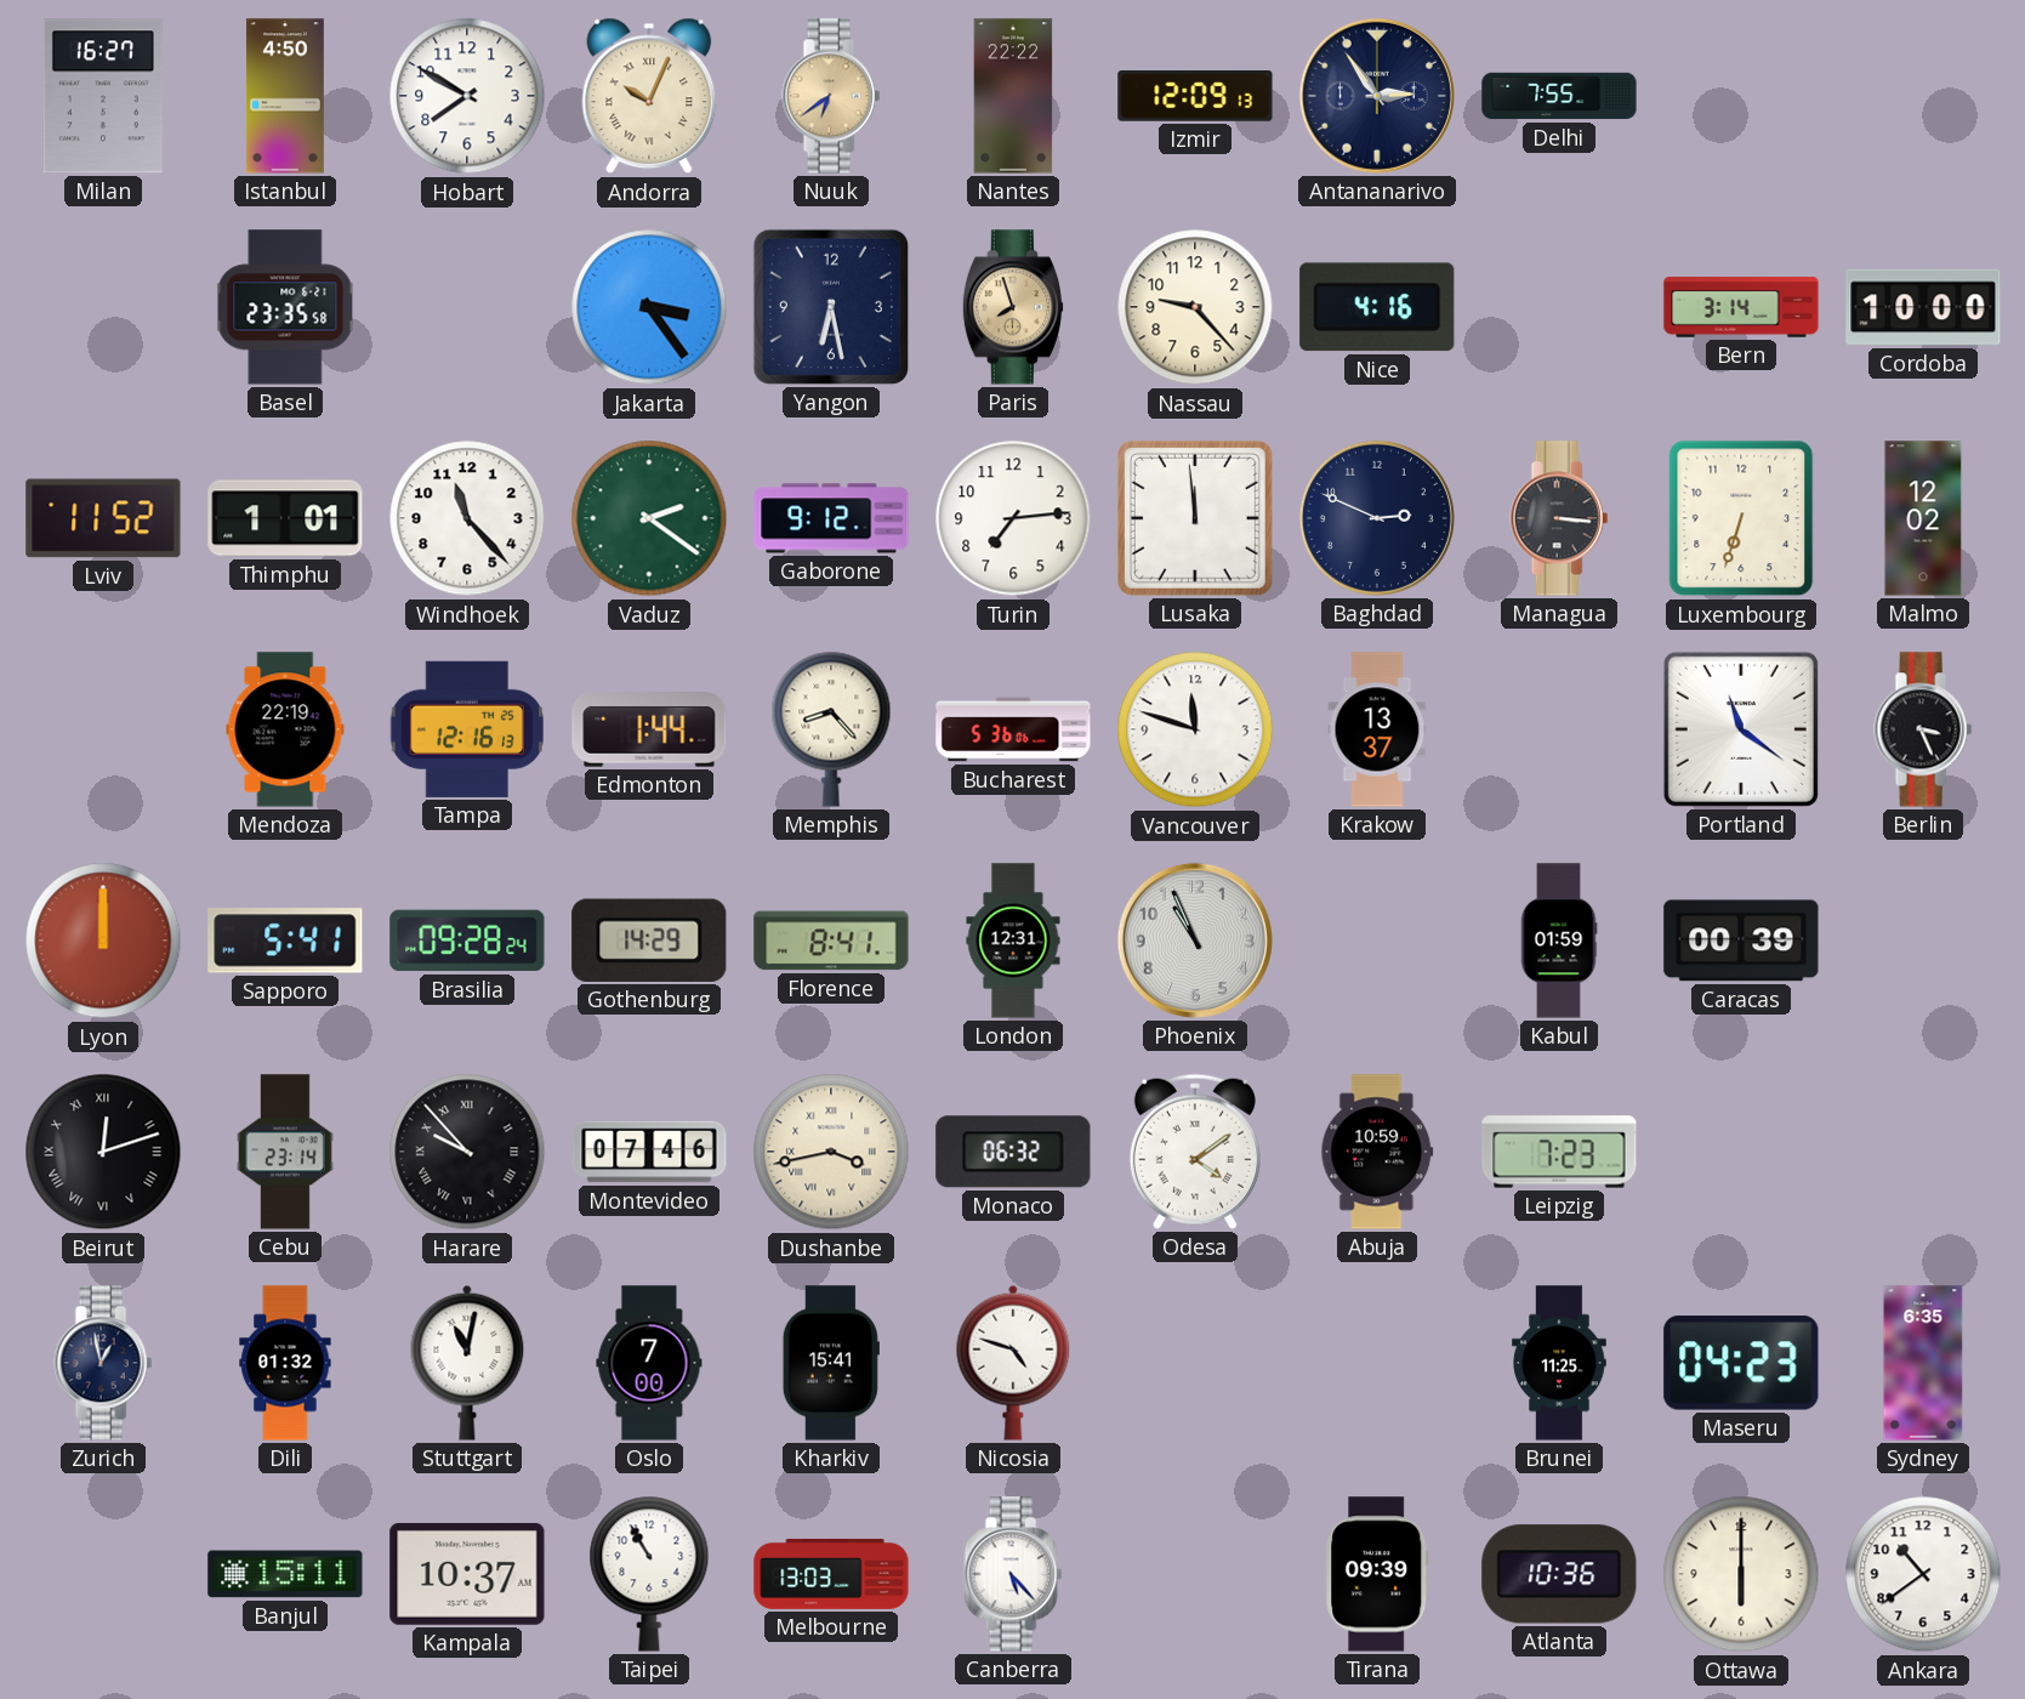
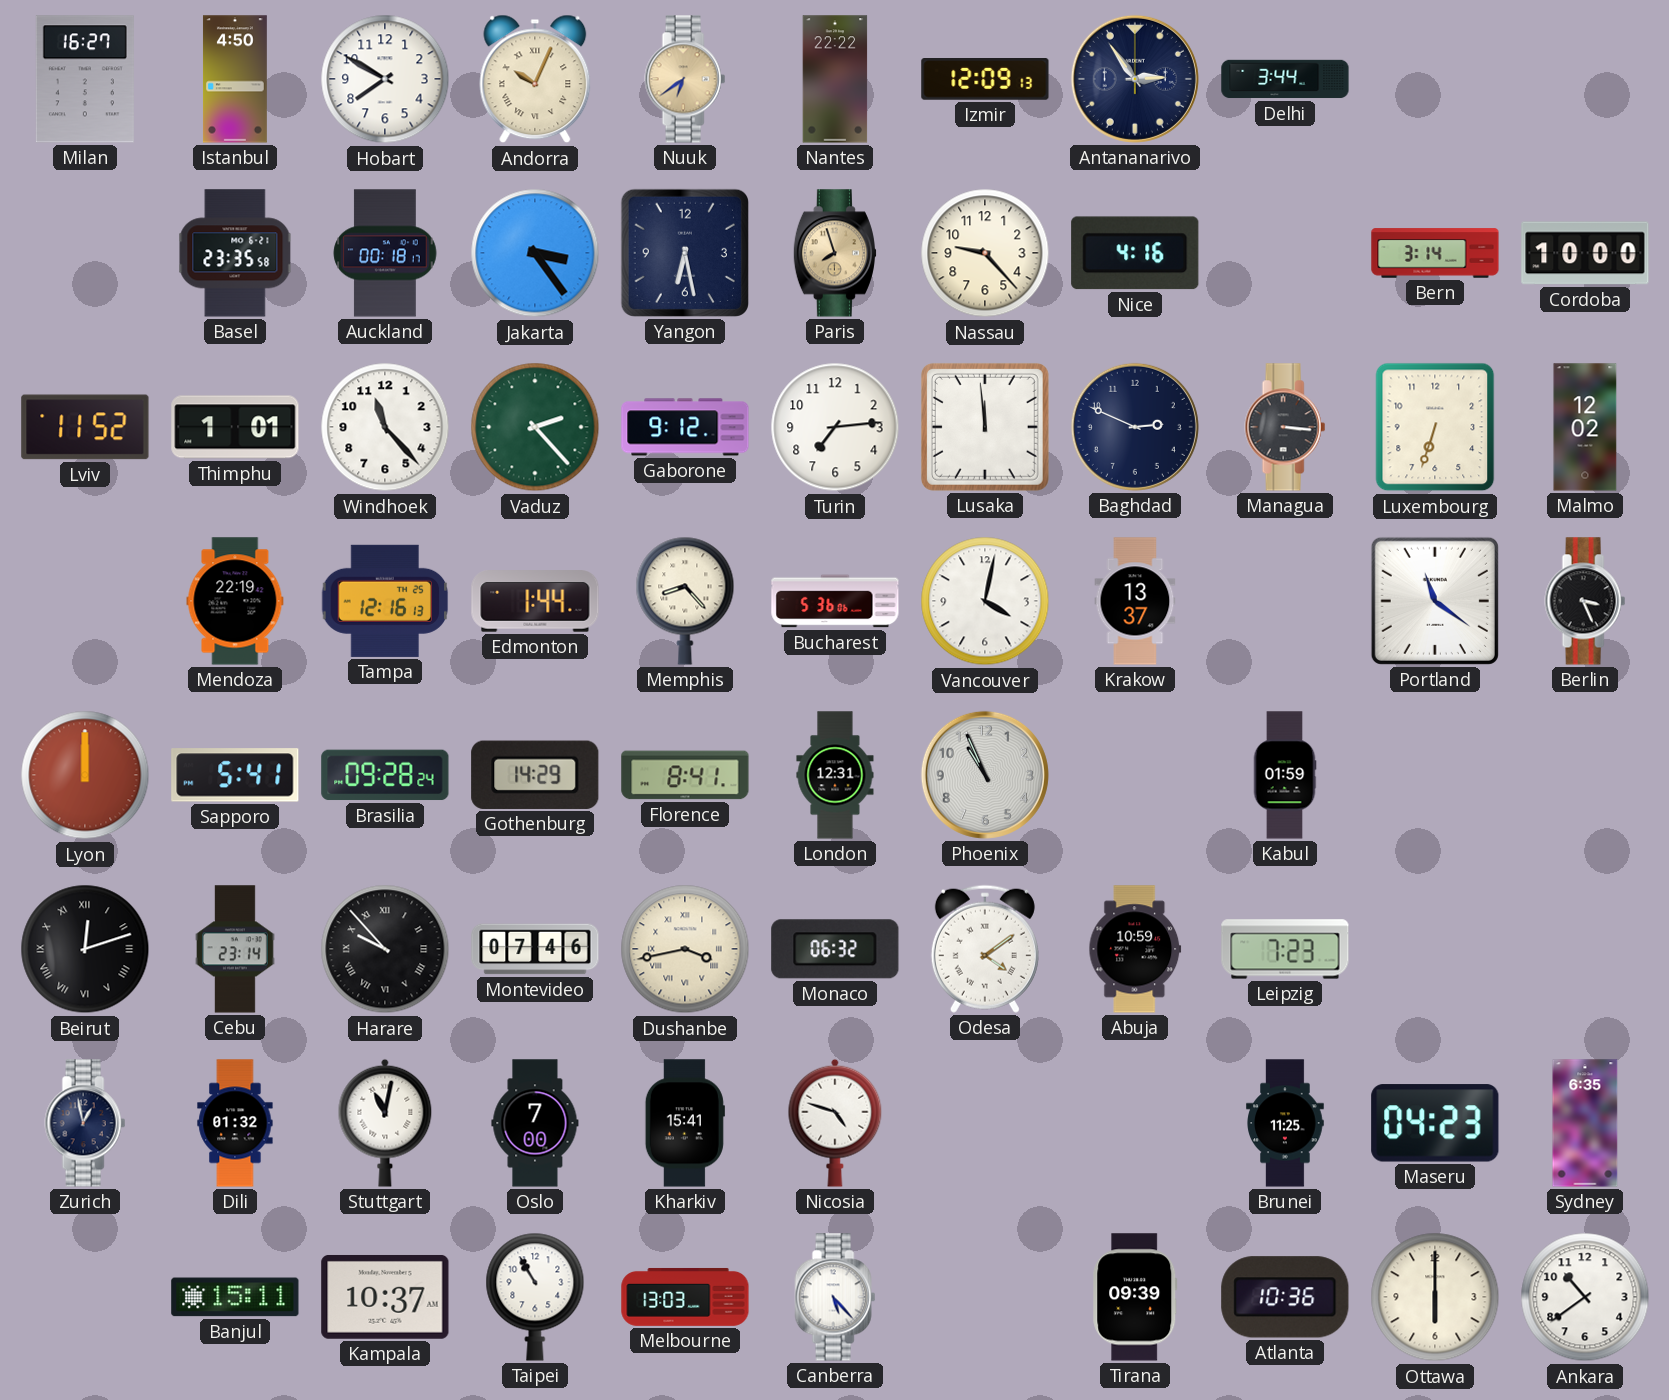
Delhi: 7:55 -> 3:44 (1285, 79)
Auckland: none -> 00:18 (385, 253)
Vaduz: 2:21 -> 2:23 (535, 427)
Vancouver: 11:48 -> 4:02 (985, 601)
Caracas: 00:39 -> none (1741, 941)
